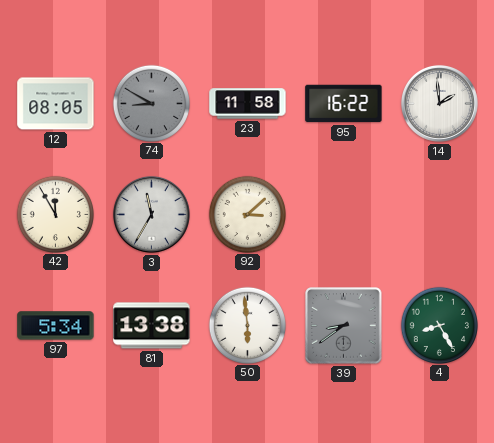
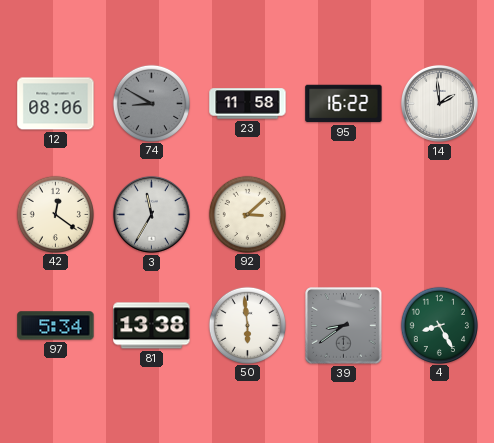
12: 08:05 -> 08:06 (56, 104)
42: 11:55 -> 12:21 (55, 214)
